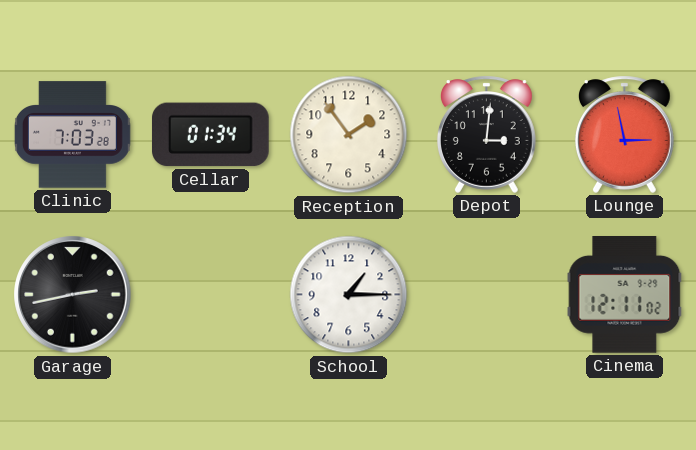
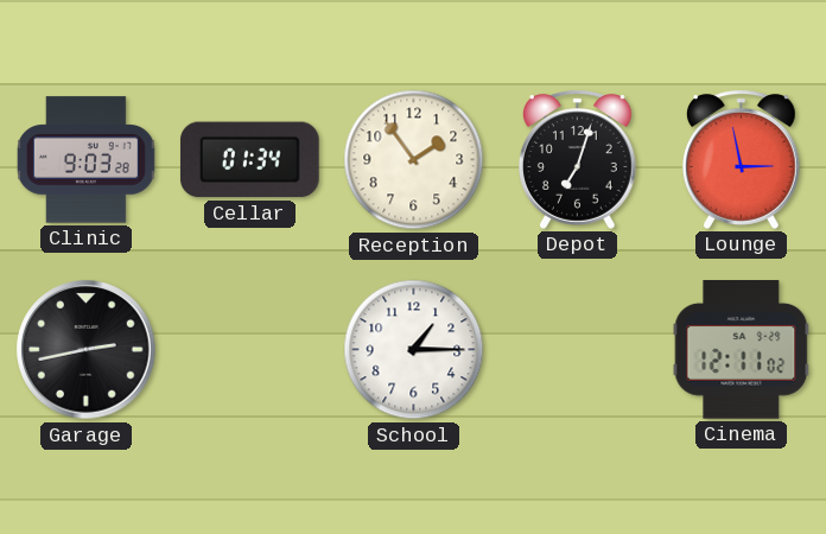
Clinic: 7:03 -> 9:03 (85, 160)
Depot: 3:01 -> 7:03 (577, 159)
